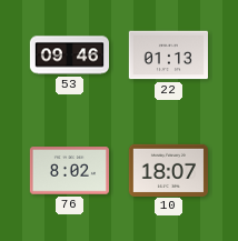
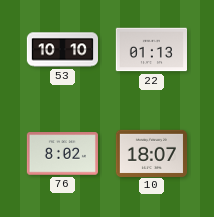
53: 09:46 -> 10:10 (62, 50)
